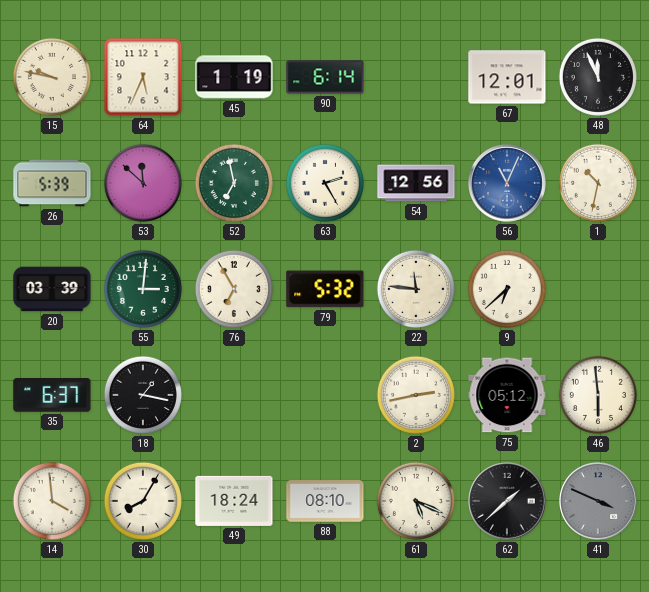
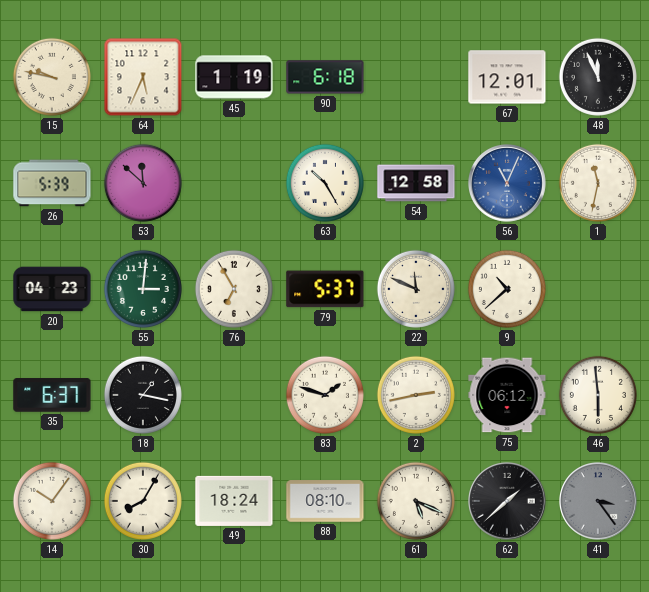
90: 6:14 -> 6:18 (325, 77)
52: 6:58 -> none (234, 183)
63: 2:25 -> 10:25 (325, 183)
54: 12:56 -> 12:58 (416, 183)
1: 10:32 -> 11:32 (598, 183)
20: 03:39 -> 04:23 (52, 289)
79: 5:32 -> 5:37 (325, 289)
22: 11:46 -> 11:49 (416, 289)
9: 6:38 -> 10:38 (507, 289)
83: none -> 1:48 (325, 395)
75: 05:12 -> 06:12 (507, 395)
14: 3:59 -> 10:06 (52, 501)
41: 3:49 -> 3:24 (599, 502)
